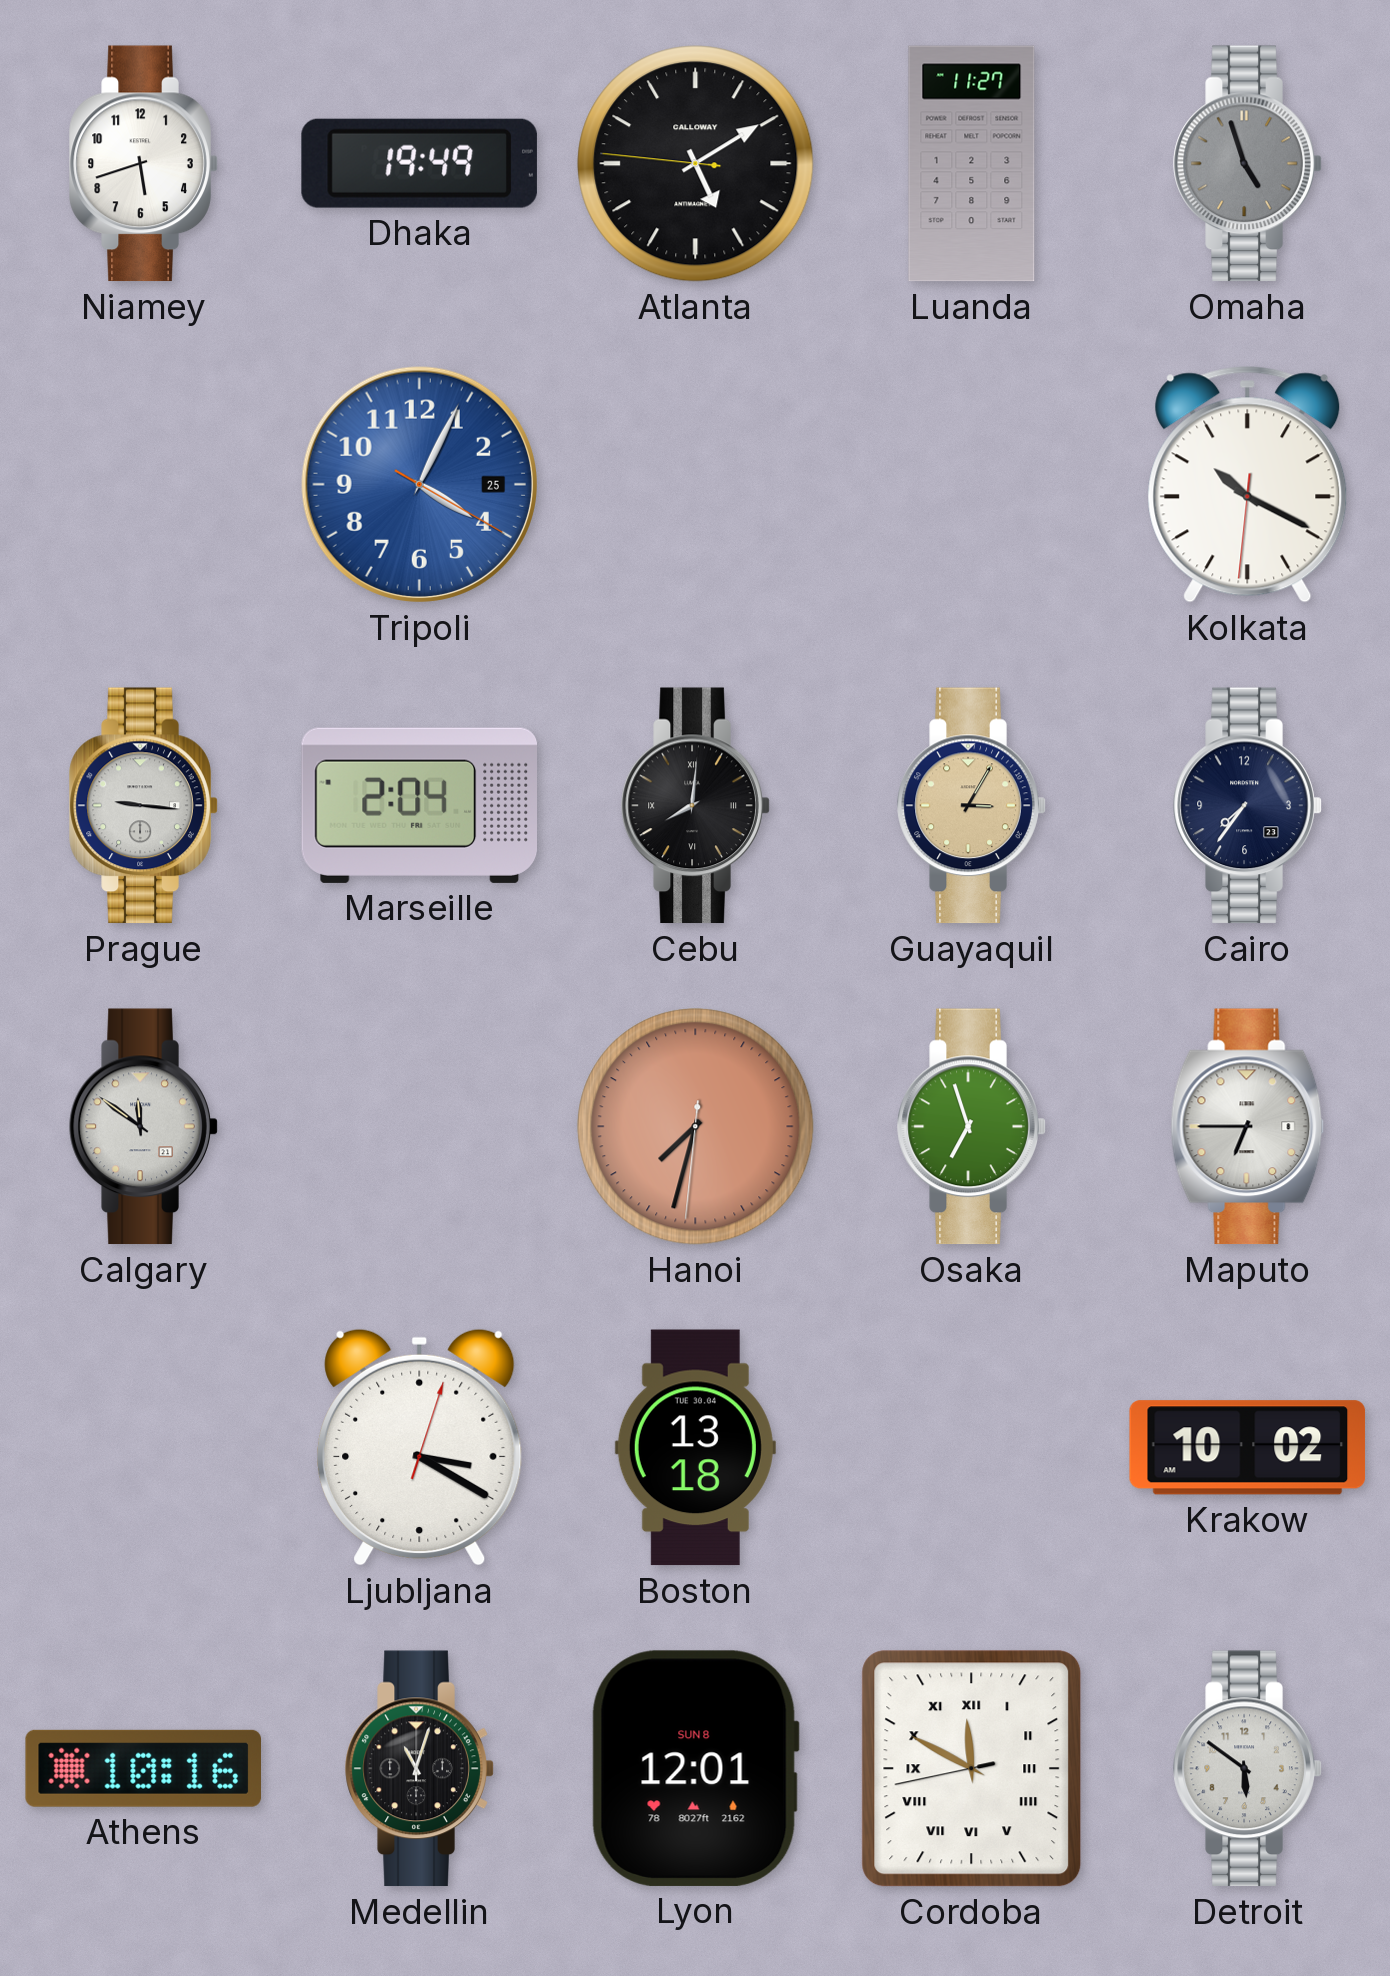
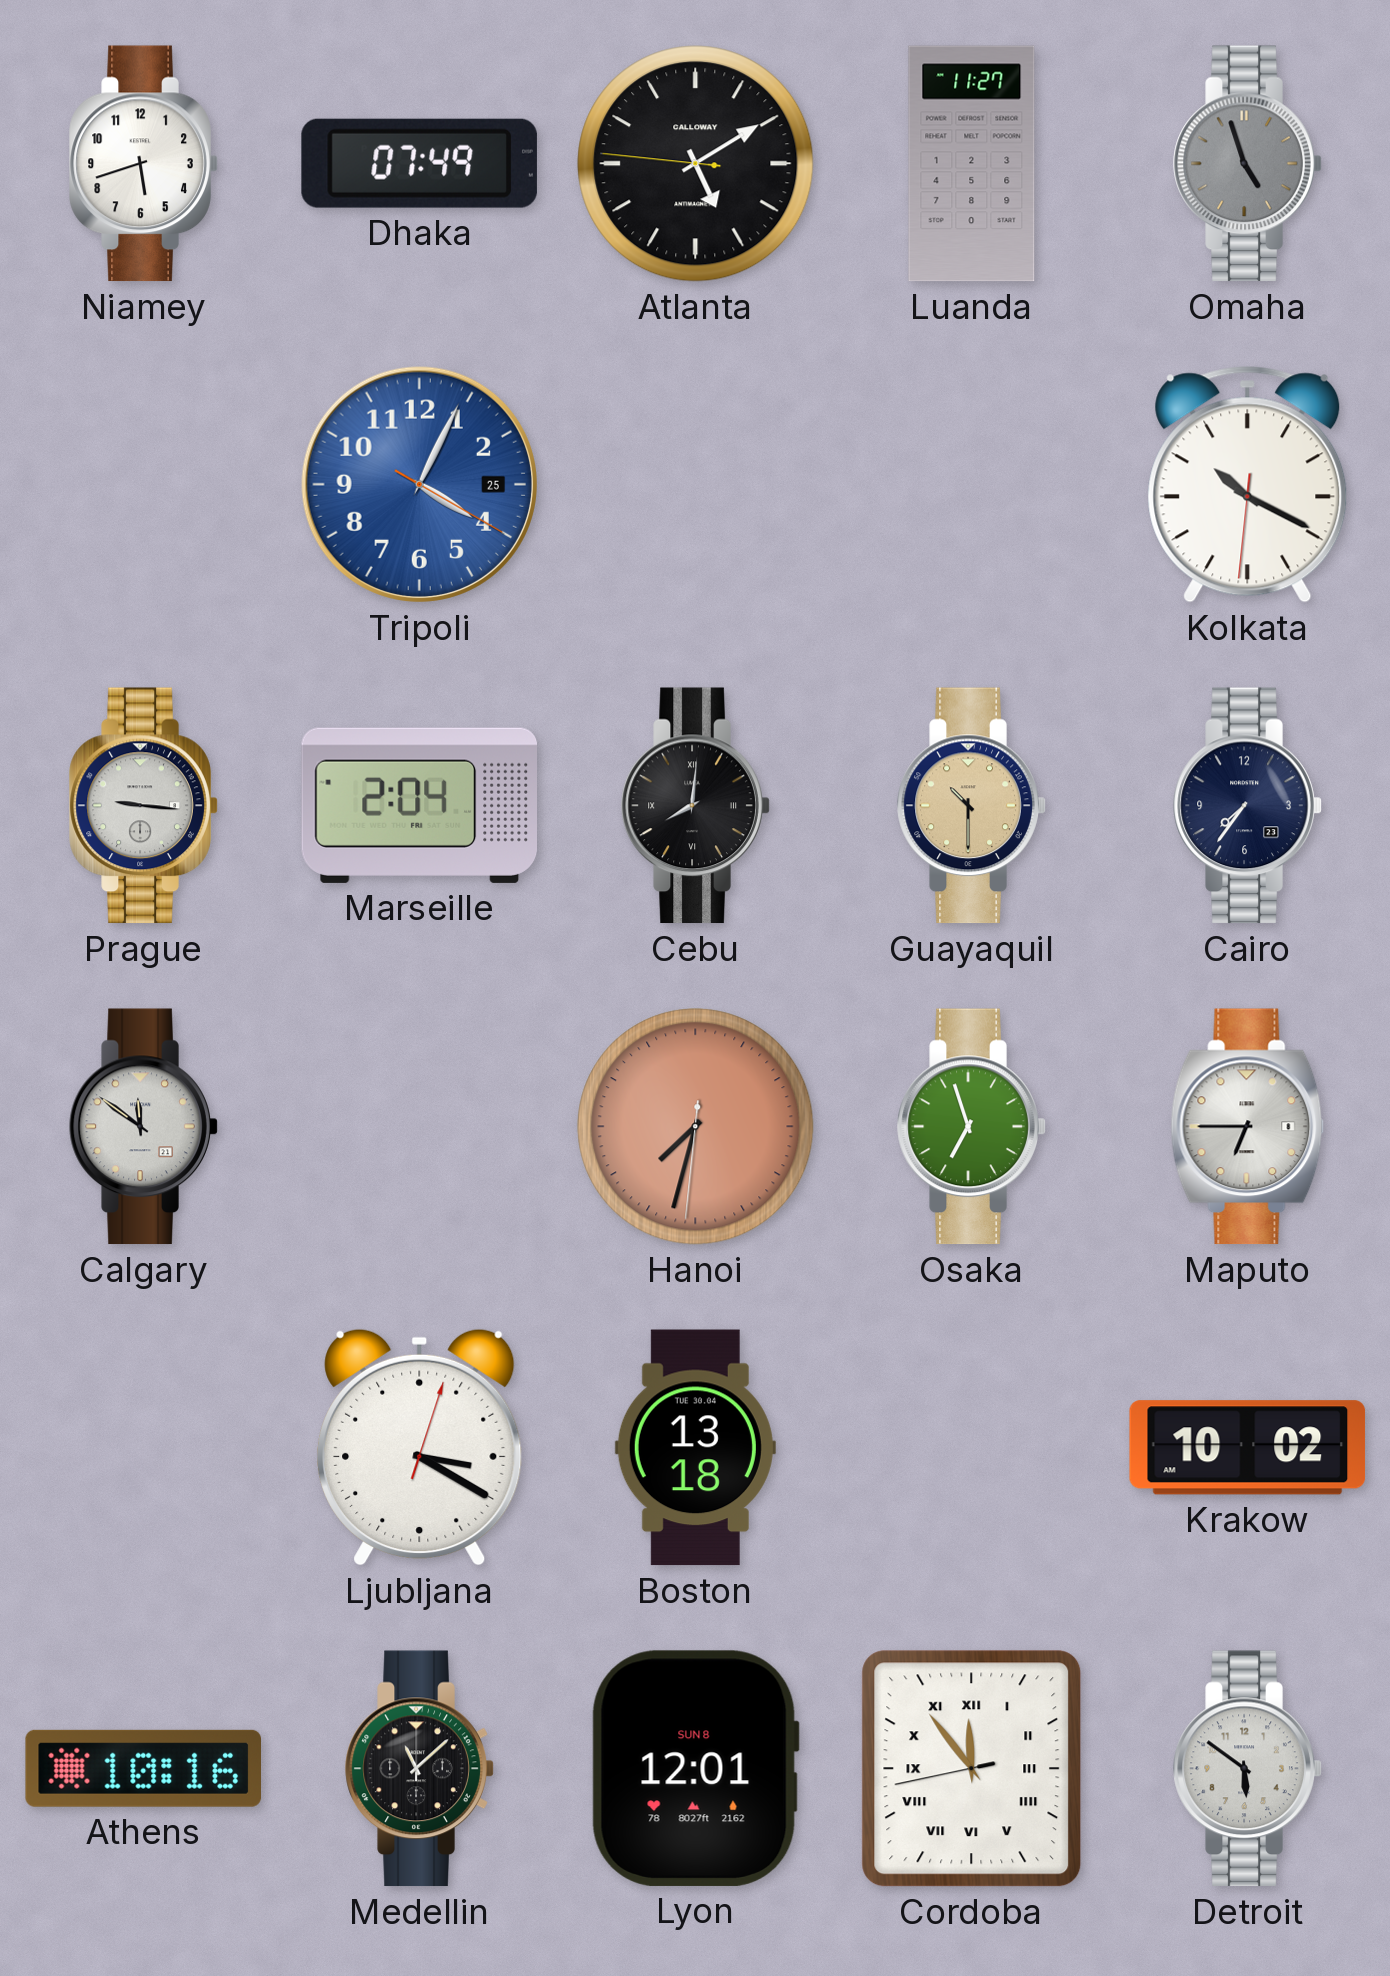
Dhaka: 19:49 -> 07:49 (419, 163)
Guayaquil: 3:05 -> 10:30 (972, 806)
Medellin: 11:03 -> 11:08 (420, 1769)
Cordoba: 11:49 -> 11:53 (972, 1769)
